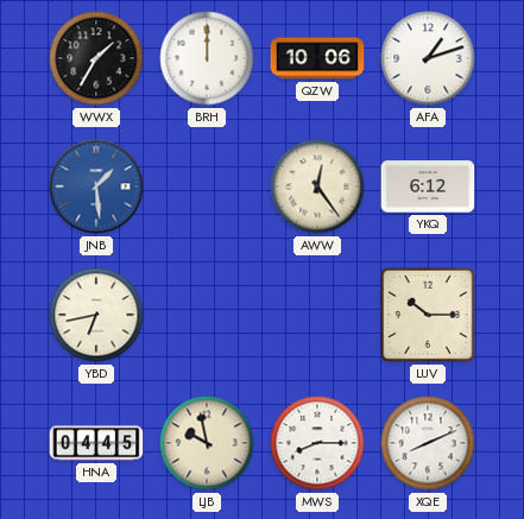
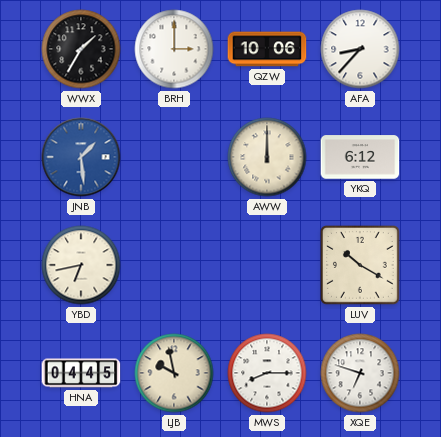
BRH: 12:00 -> 3:00 (174, 49)
AFA: 1:12 -> 8:37 (360, 49)
AWW: 12:24 -> 12:00 (267, 157)
LUV: 10:15 -> 10:20 (361, 266)
XQE: 8:11 -> 6:48 (360, 373)
